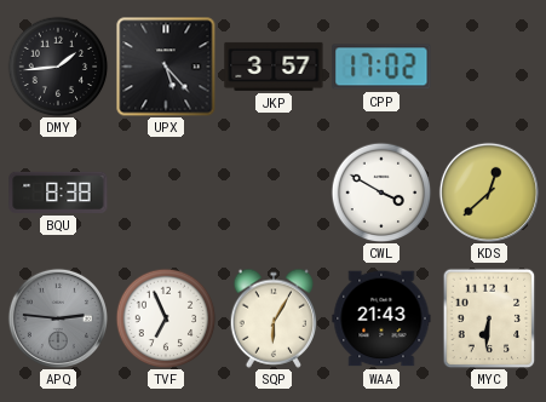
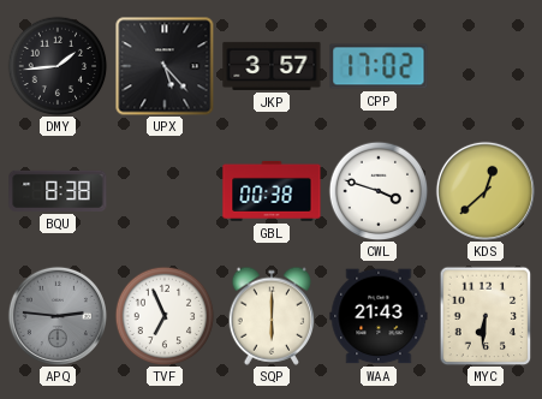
GBL: none -> 00:38 (272, 191)
CWL: 3:50 -> 3:48 (379, 191)
SQP: 6:05 -> 6:00 (272, 316)
